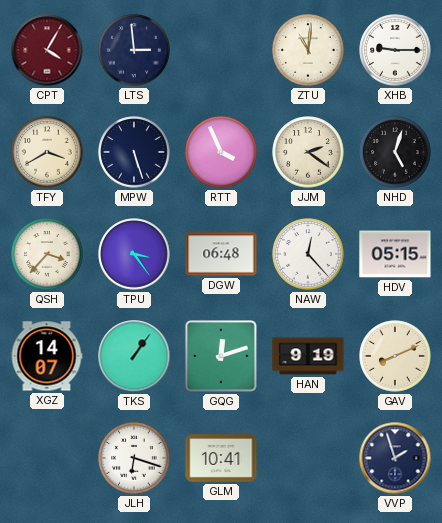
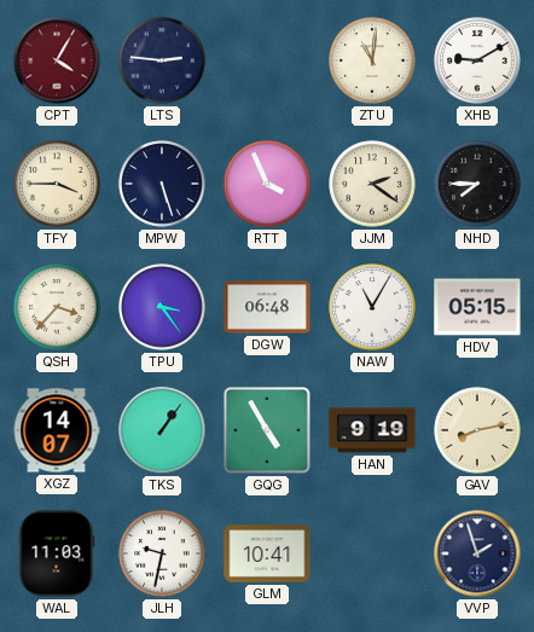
LTS: 2:59 -> 2:46 (162, 60)
XHB: 9:15 -> 9:10 (477, 60)
TFY: 3:40 -> 3:45 (57, 184)
NHD: 5:03 -> 7:45 (477, 184)
NAW: 12:23 -> 11:05 (372, 307)
GQG: 12:12 -> 4:55 (267, 430)
GAV: 8:11 -> 8:13 (477, 430)
WAL: none -> 11:03 (57, 553)
JLH: 6:18 -> 9:32 (162, 553)
